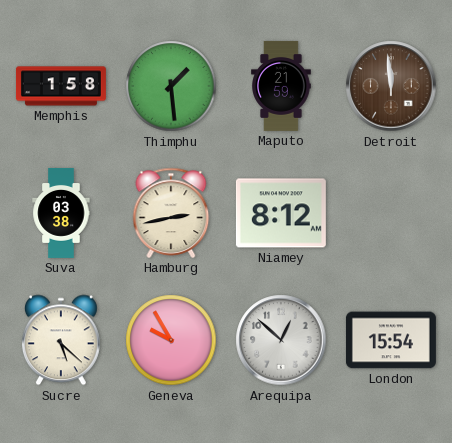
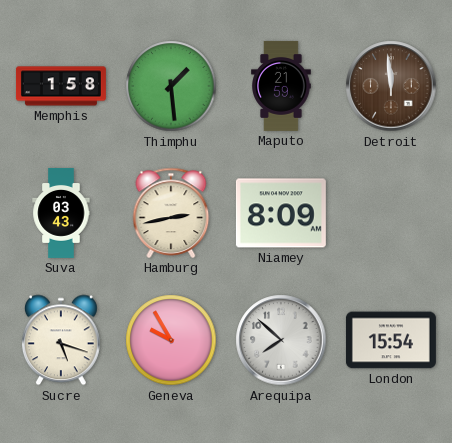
Suva: 03:38 -> 03:43 (61, 214)
Niamey: 8:12 -> 8:09 (281, 213)
Sucre: 5:22 -> 5:18 (61, 340)
Arequipa: 12:52 -> 7:52 (281, 340)
